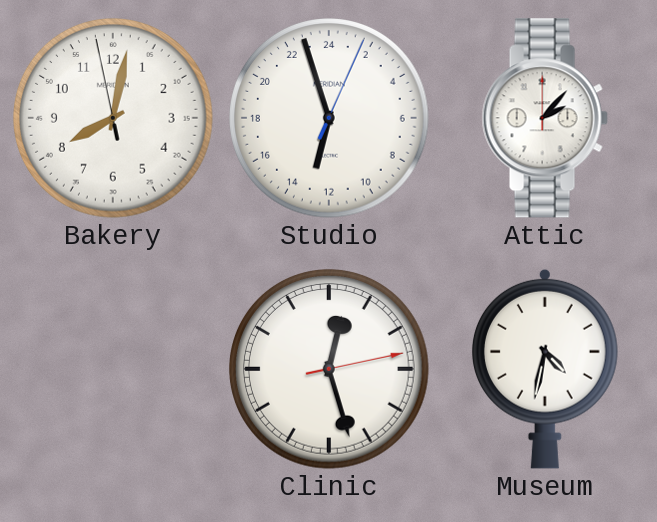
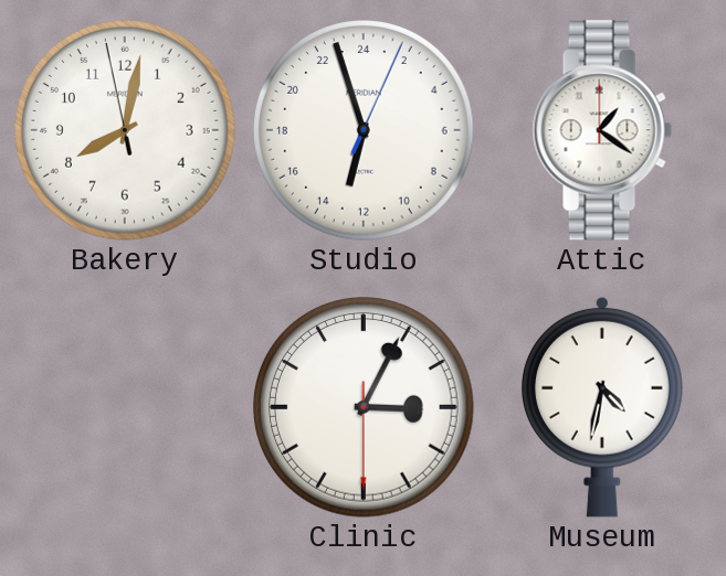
Attic: 2:07 -> 1:21 (602, 130)
Clinic: 12:27 -> 3:04 (365, 408)
